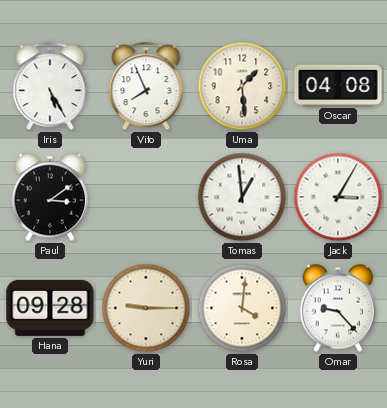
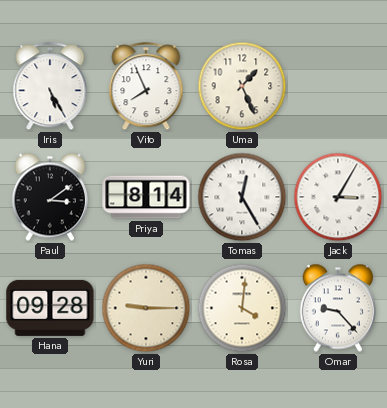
Uma: 1:29 -> 1:26 (242, 86)
Oscar: 04:08 -> none (338, 85)
Priya: none -> 8:14 (146, 197)
Tomas: 12:59 -> 12:25 (242, 197)
